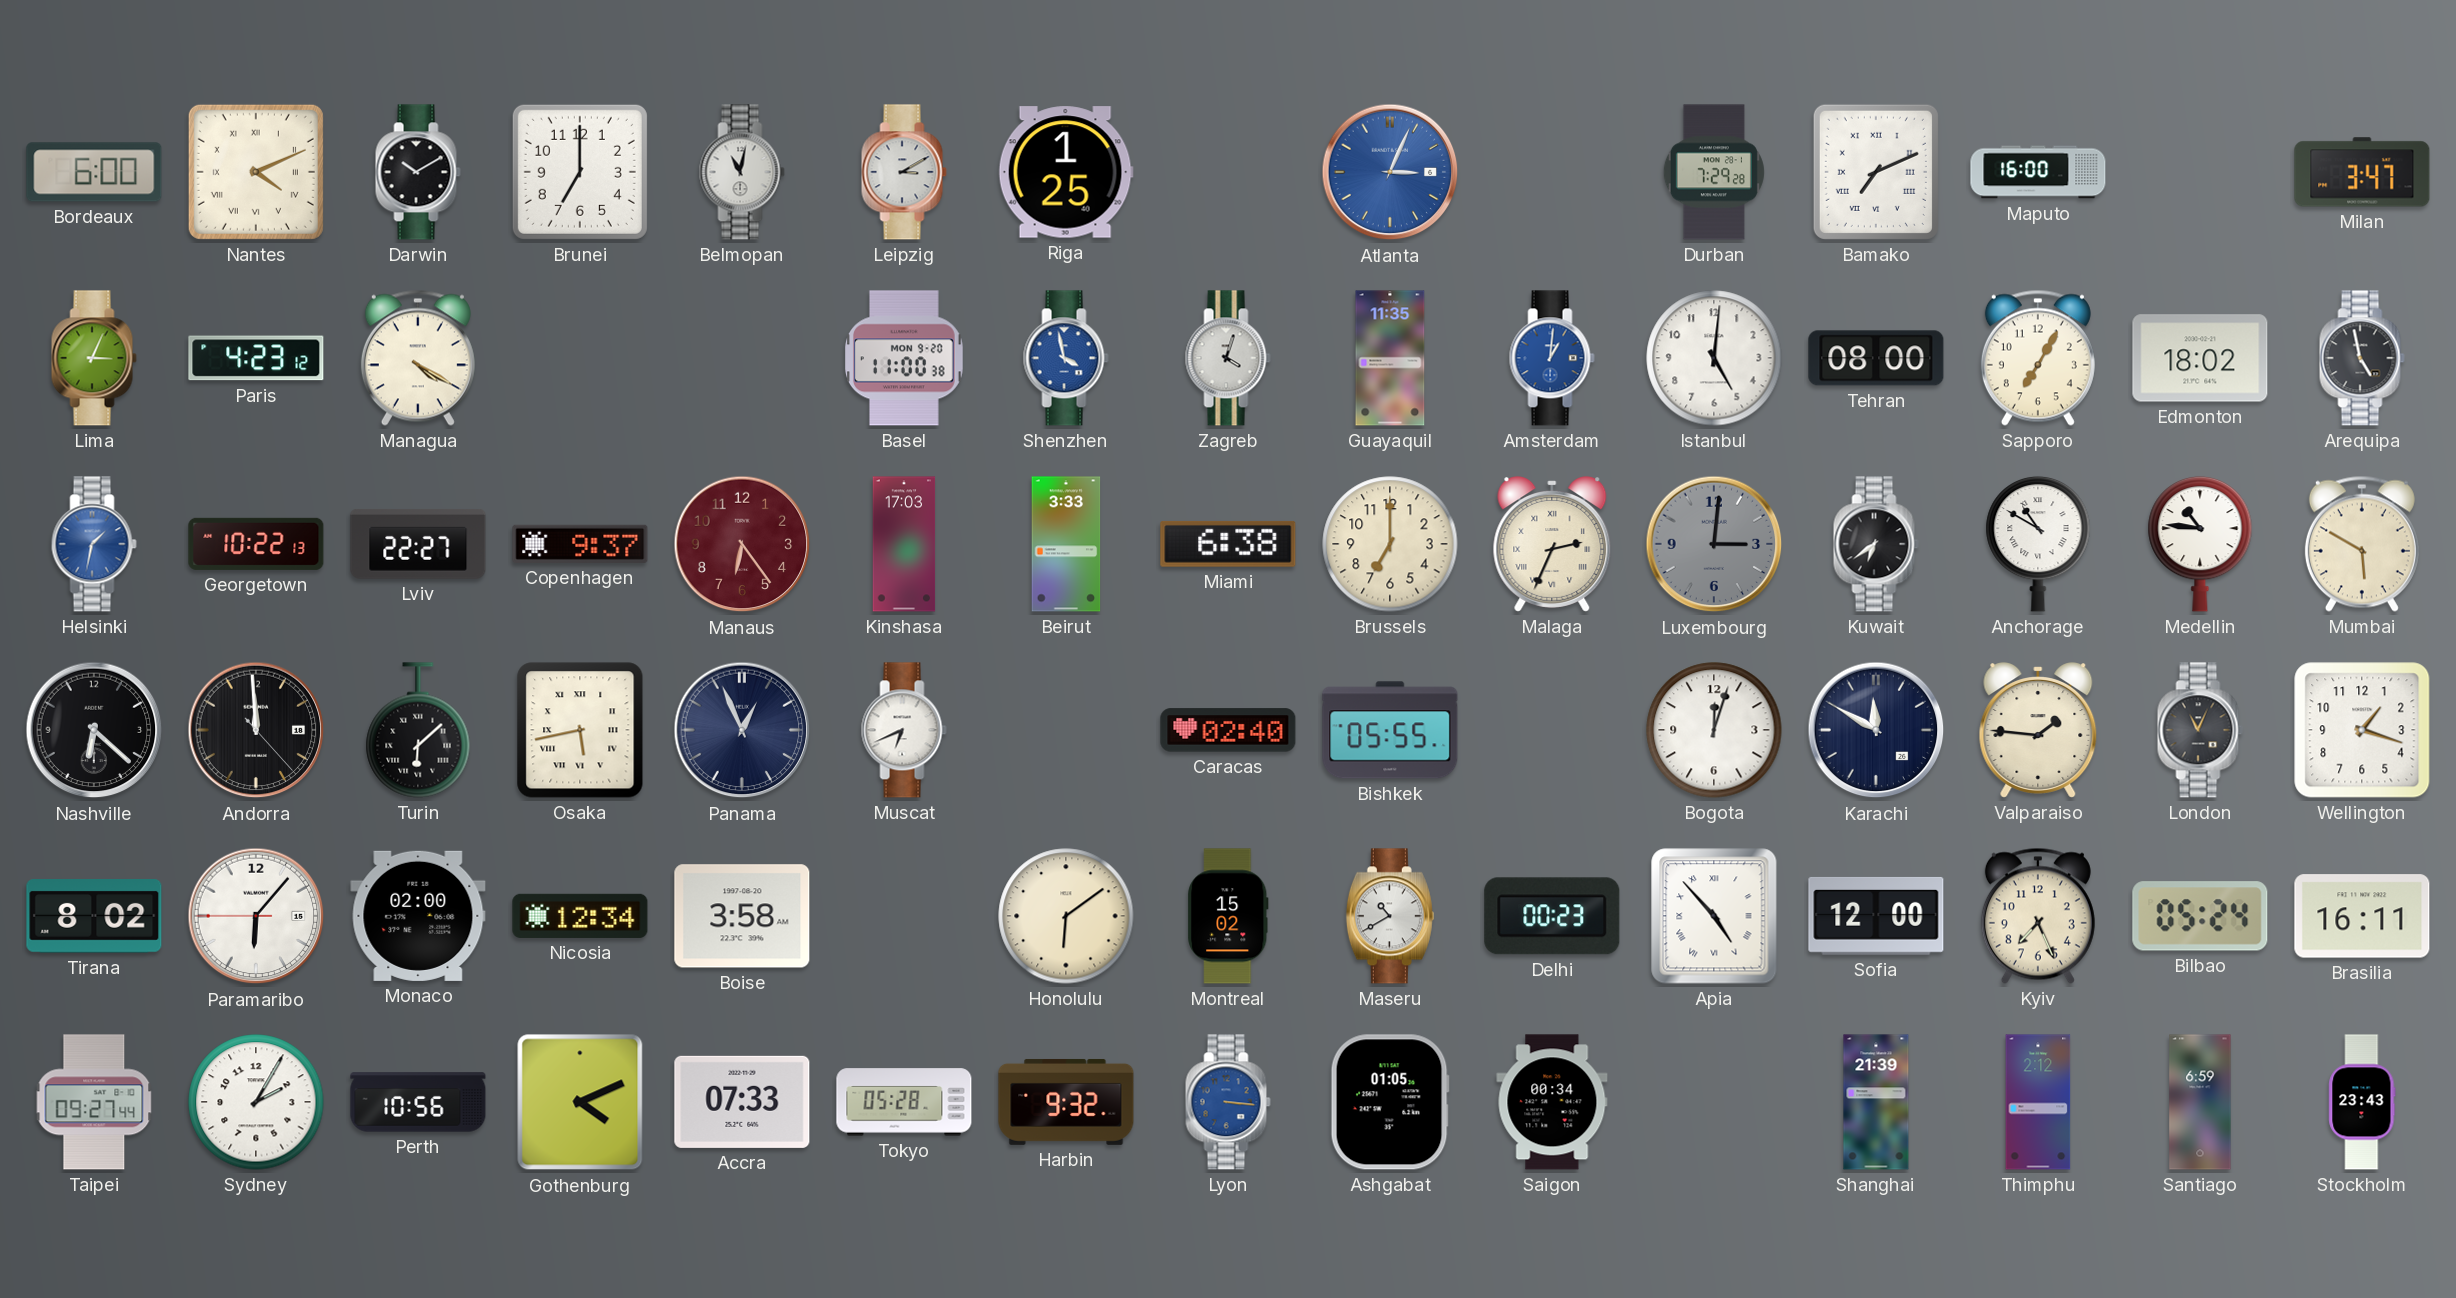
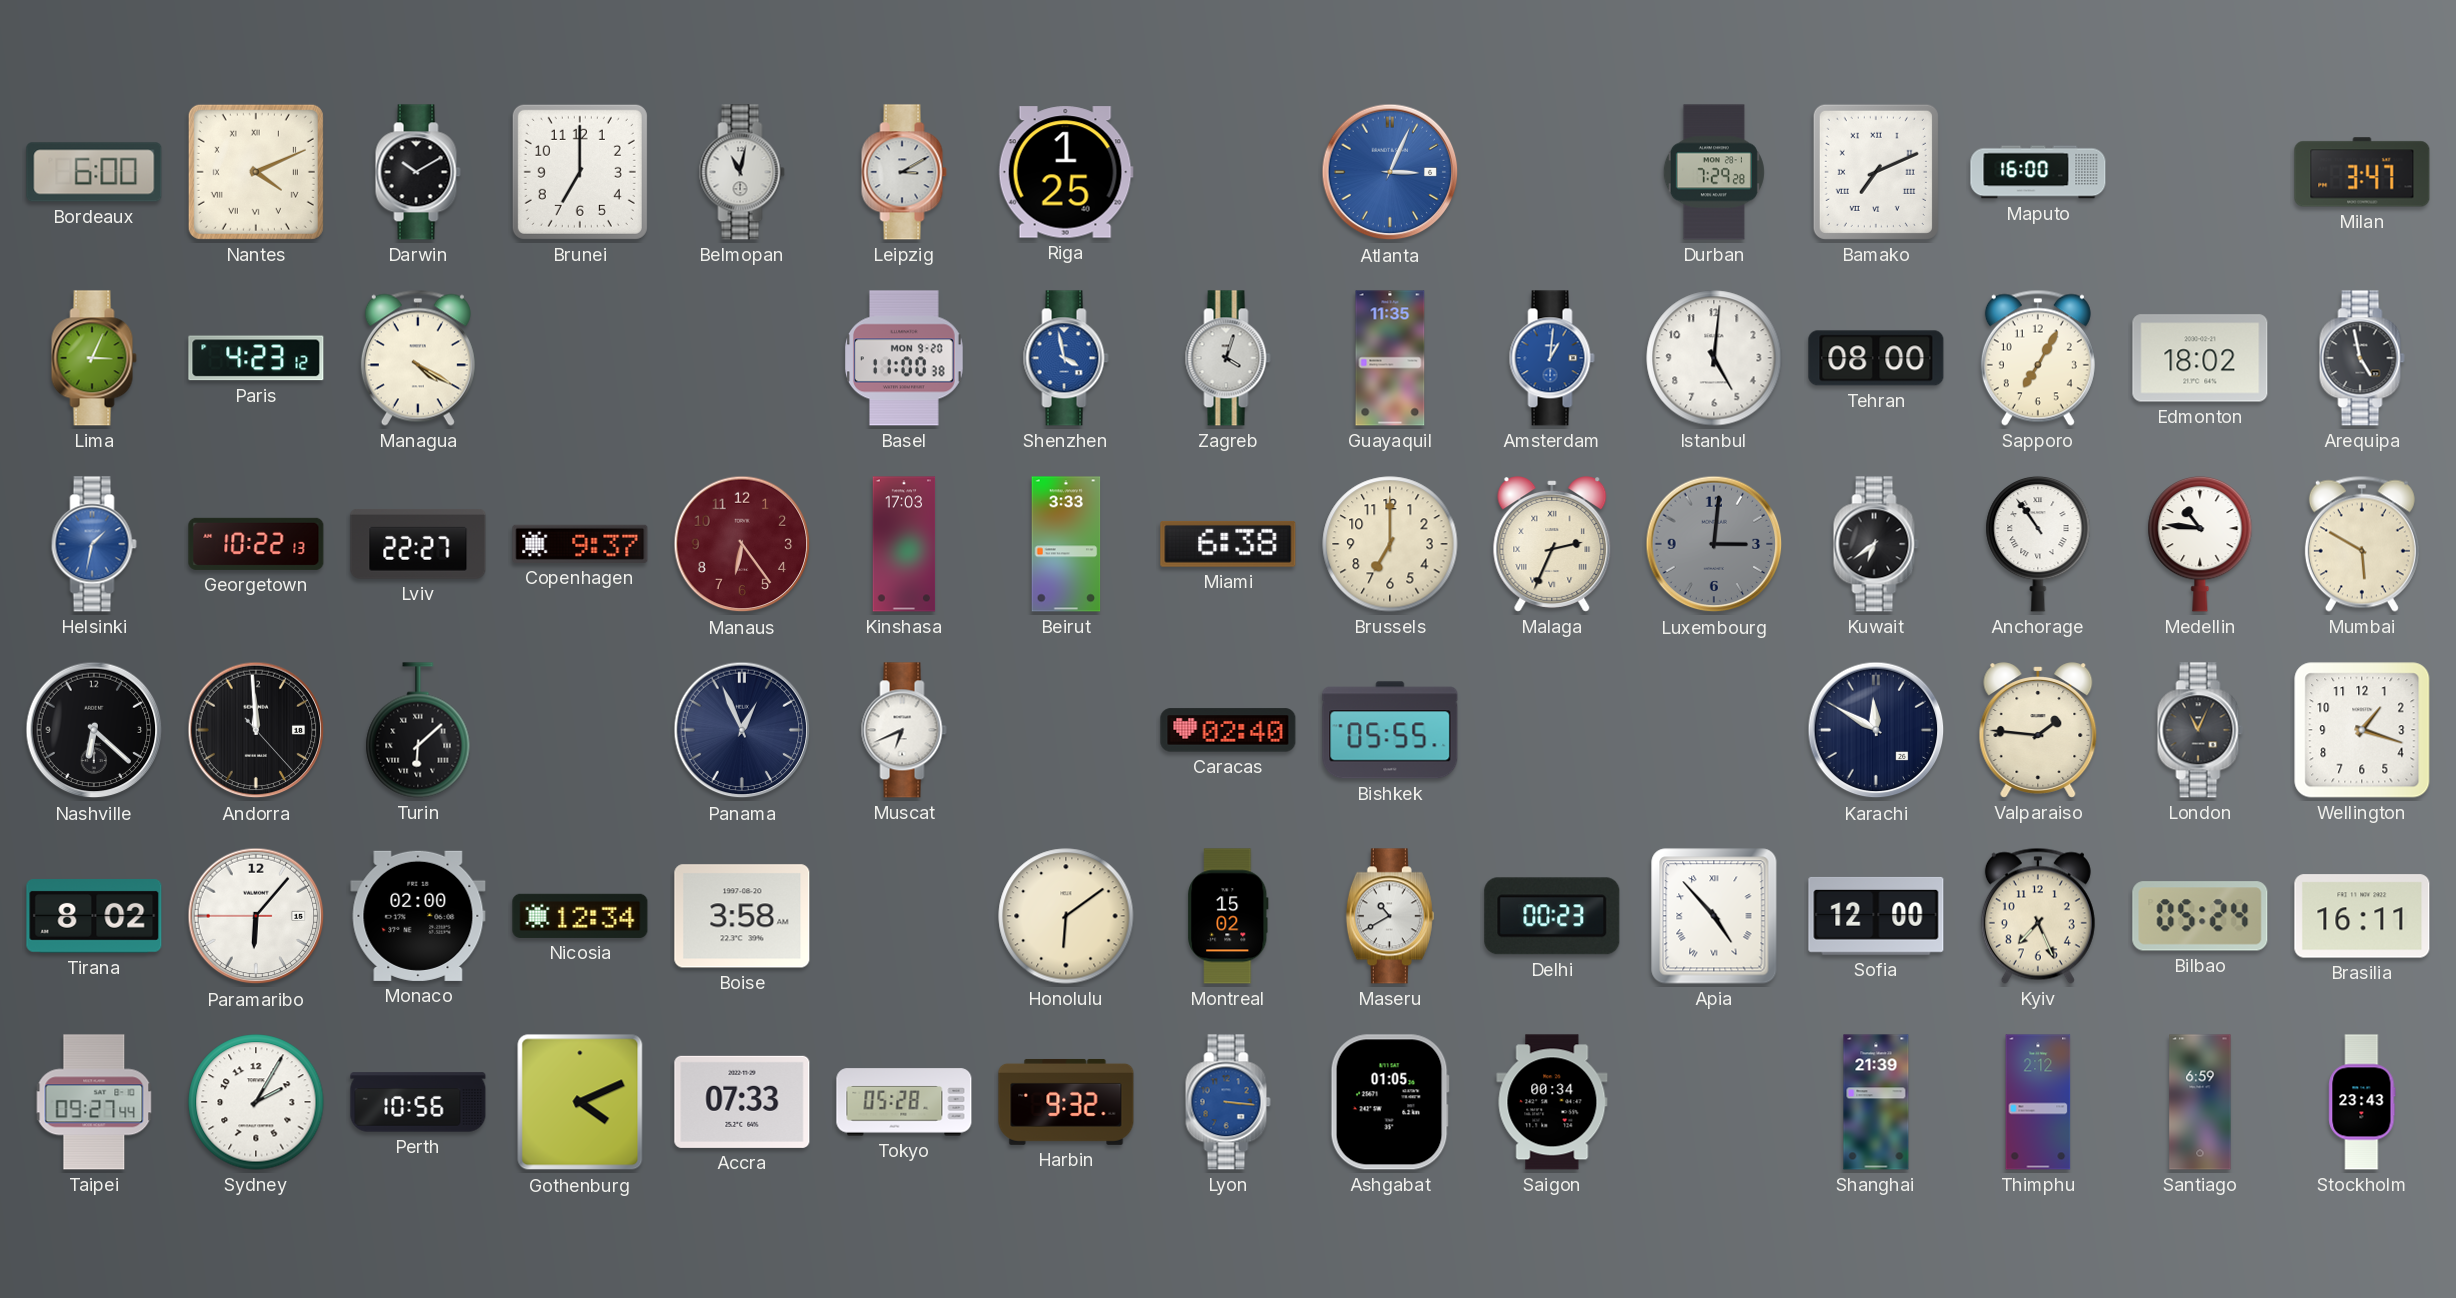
Anchorage: 10:50 -> 10:54 (2038, 544)
Osaka: 5:43 -> none (580, 730)
Bogota: 12:03 -> none (1714, 730)
